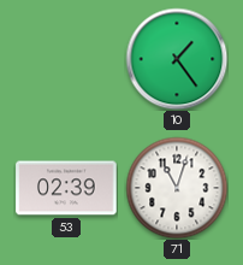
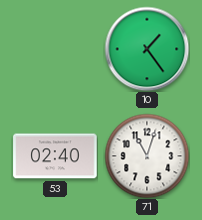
53: 02:39 -> 02:40 (55, 156)
